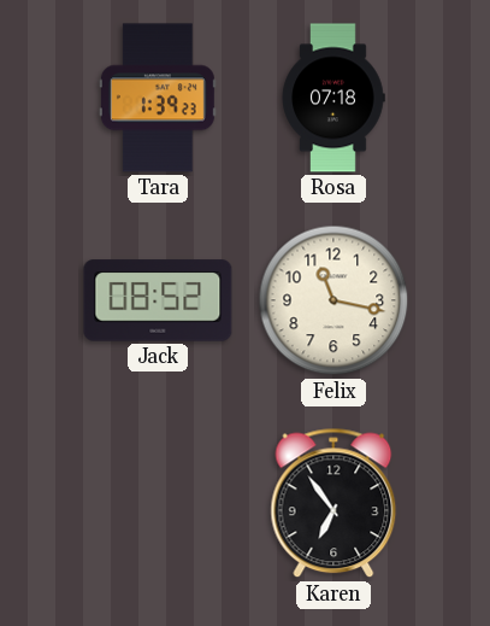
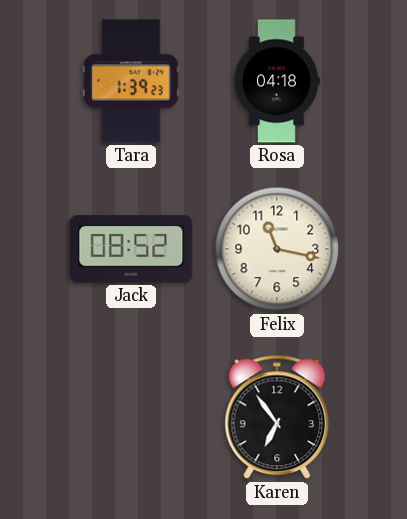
Rosa: 07:18 -> 04:18 (277, 81)
